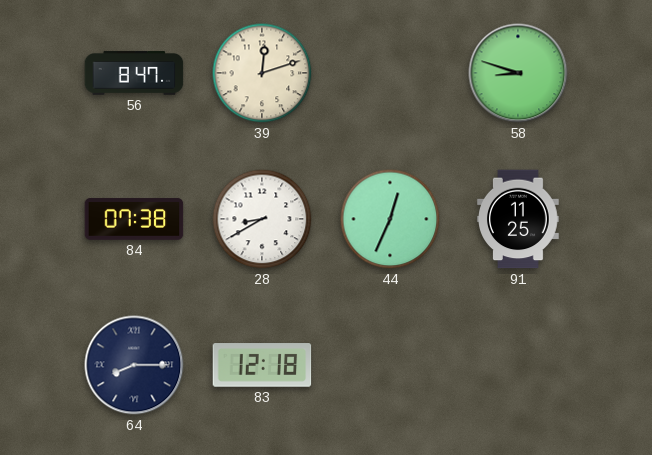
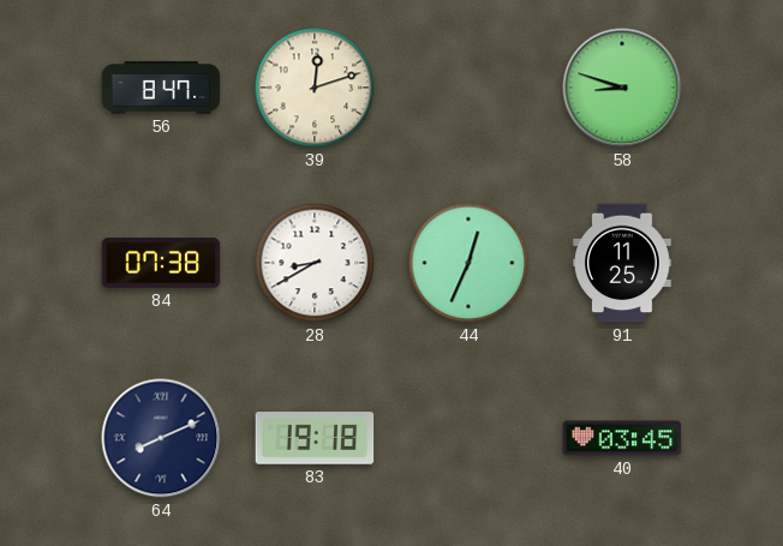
64: 8:15 -> 8:11 (161, 438)
83: 12:18 -> 19:18 (315, 438)
40: none -> 03:45 (622, 438)
